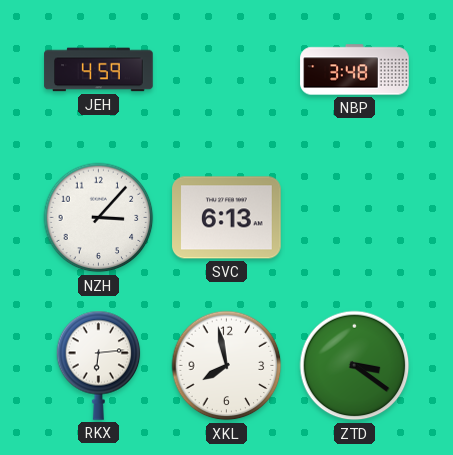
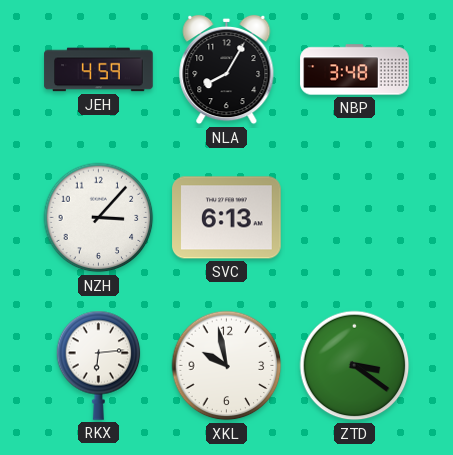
NLA: none -> 8:05 (227, 70)
XKL: 7:58 -> 9:58 (227, 366)
